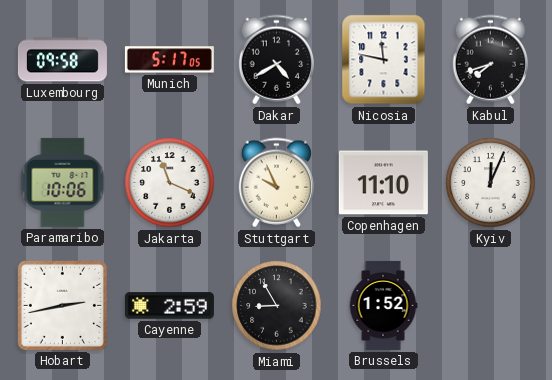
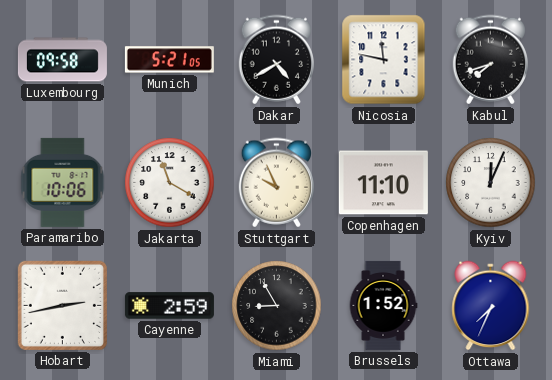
Munich: 5:17 -> 5:21 (169, 60)
Jakarta: 11:19 -> 11:20 (170, 183)
Ottawa: none -> 7:34 (491, 306)
